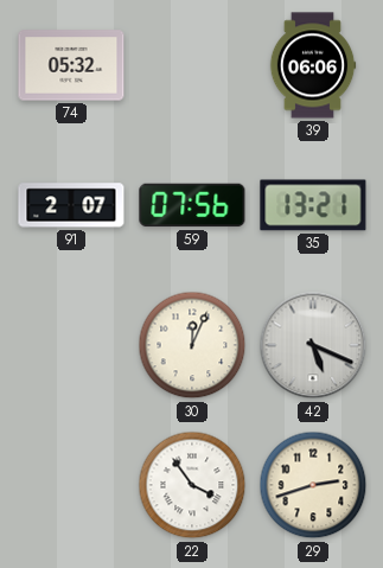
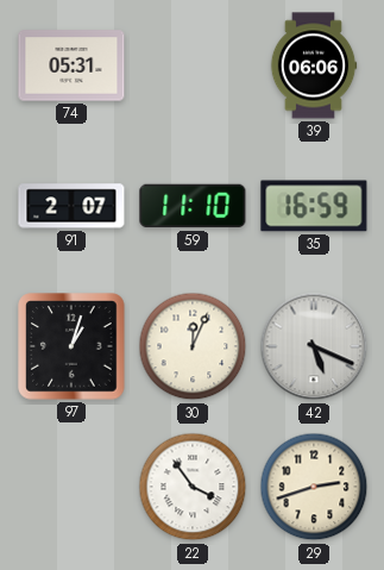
74: 05:32 -> 05:31 (71, 65)
59: 07:56 -> 11:10 (193, 206)
35: 13:21 -> 16:59 (314, 206)
97: none -> 1:03 (71, 346)
